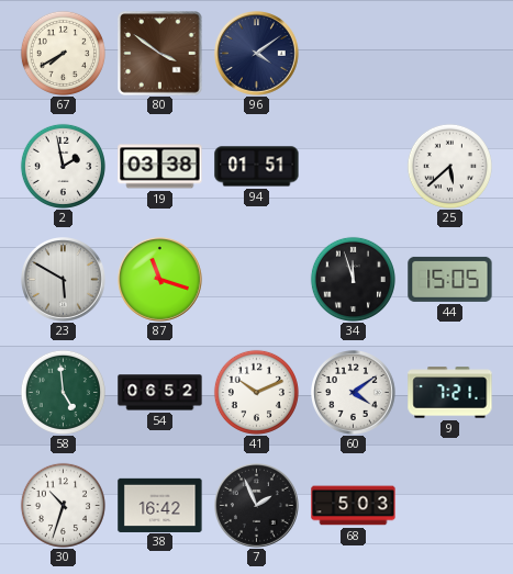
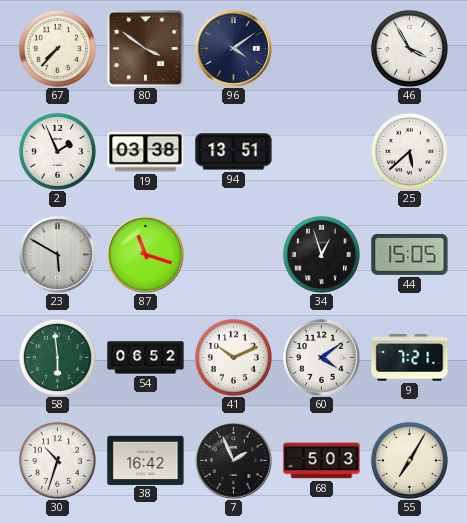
67: 7:40 -> 7:37 (57, 48)
46: none -> 3:55 (409, 48)
2: 1:58 -> 1:56 (57, 151)
94: 01:51 -> 13:51 (234, 152)
34: 11:57 -> 12:57 (321, 254)
58: 4:59 -> 5:59 (57, 357)
55: none -> 7:05 (409, 460)
